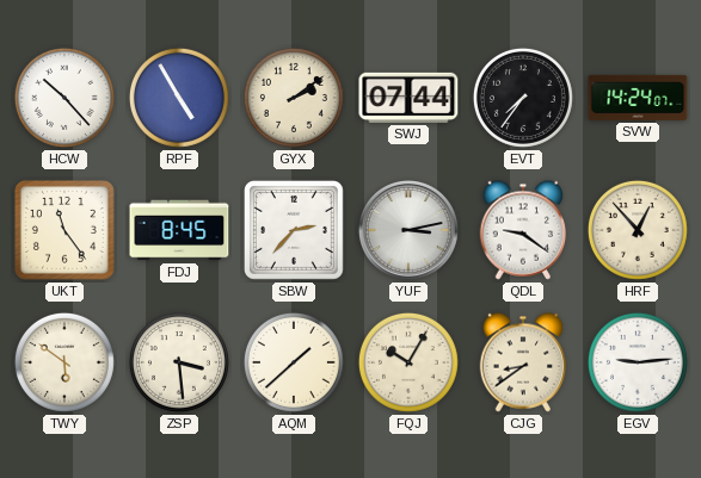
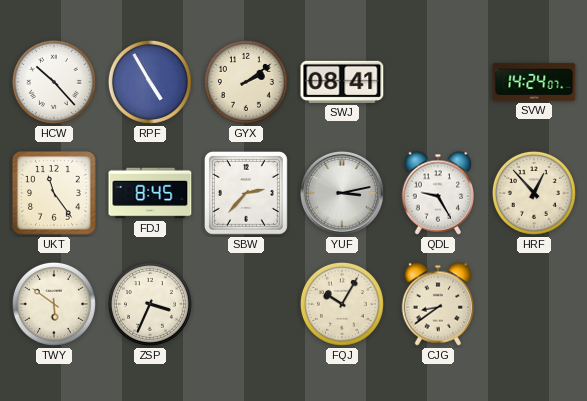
SWJ: 07:44 -> 08:41 (342, 82)
EVT: 7:36 -> none (523, 98)
QDL: 9:21 -> 9:25 (438, 193)
ZSP: 3:29 -> 3:34 (150, 304)
AQM: 1:38 -> none (294, 362)
EGV: 9:14 -> none (638, 362)
